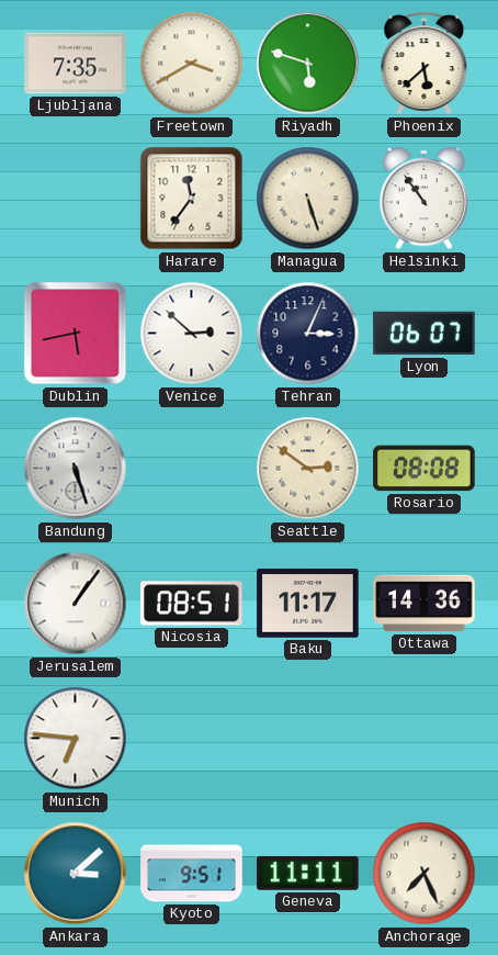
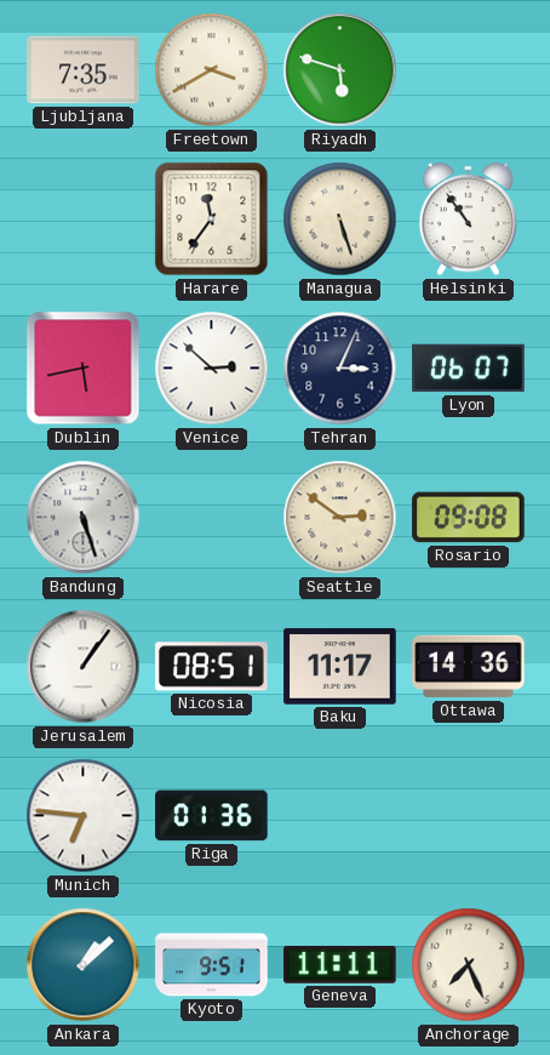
Phoenix: 5:38 -> none (425, 64)
Rosario: 08:08 -> 09:08 (469, 518)
Riga: none -> 01:36 (212, 816)
Ankara: 3:08 -> 1:08 (84, 965)
